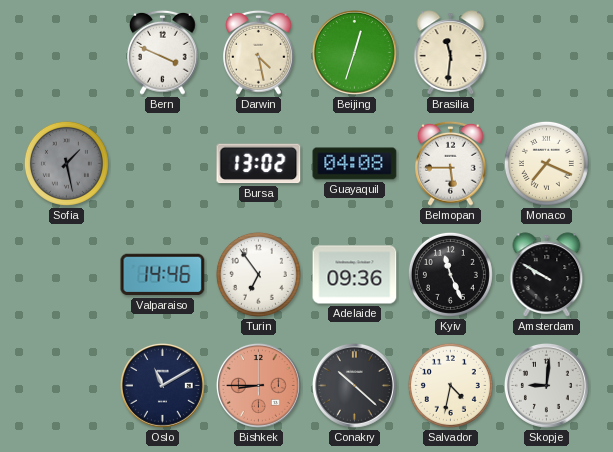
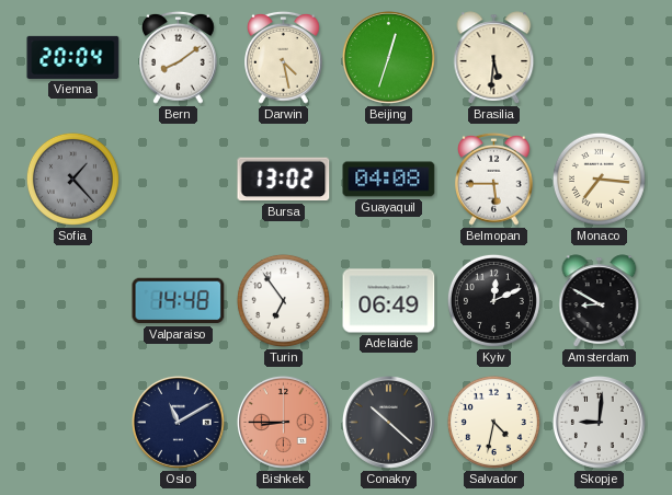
Vienna: none -> 20:04 (73, 57)
Bern: 3:49 -> 8:09 (179, 57)
Brasilia: 11:31 -> 5:31 (494, 58)
Sofia: 1:28 -> 1:23 (72, 179)
Monaco: 7:19 -> 7:16 (599, 179)
Valparaiso: 14:46 -> 14:48 (179, 301)
Adelaide: 09:36 -> 06:49 (389, 301)
Kyiv: 11:26 -> 12:11 (493, 300)
Amsterdam: 9:50 -> 8:50 (600, 301)
